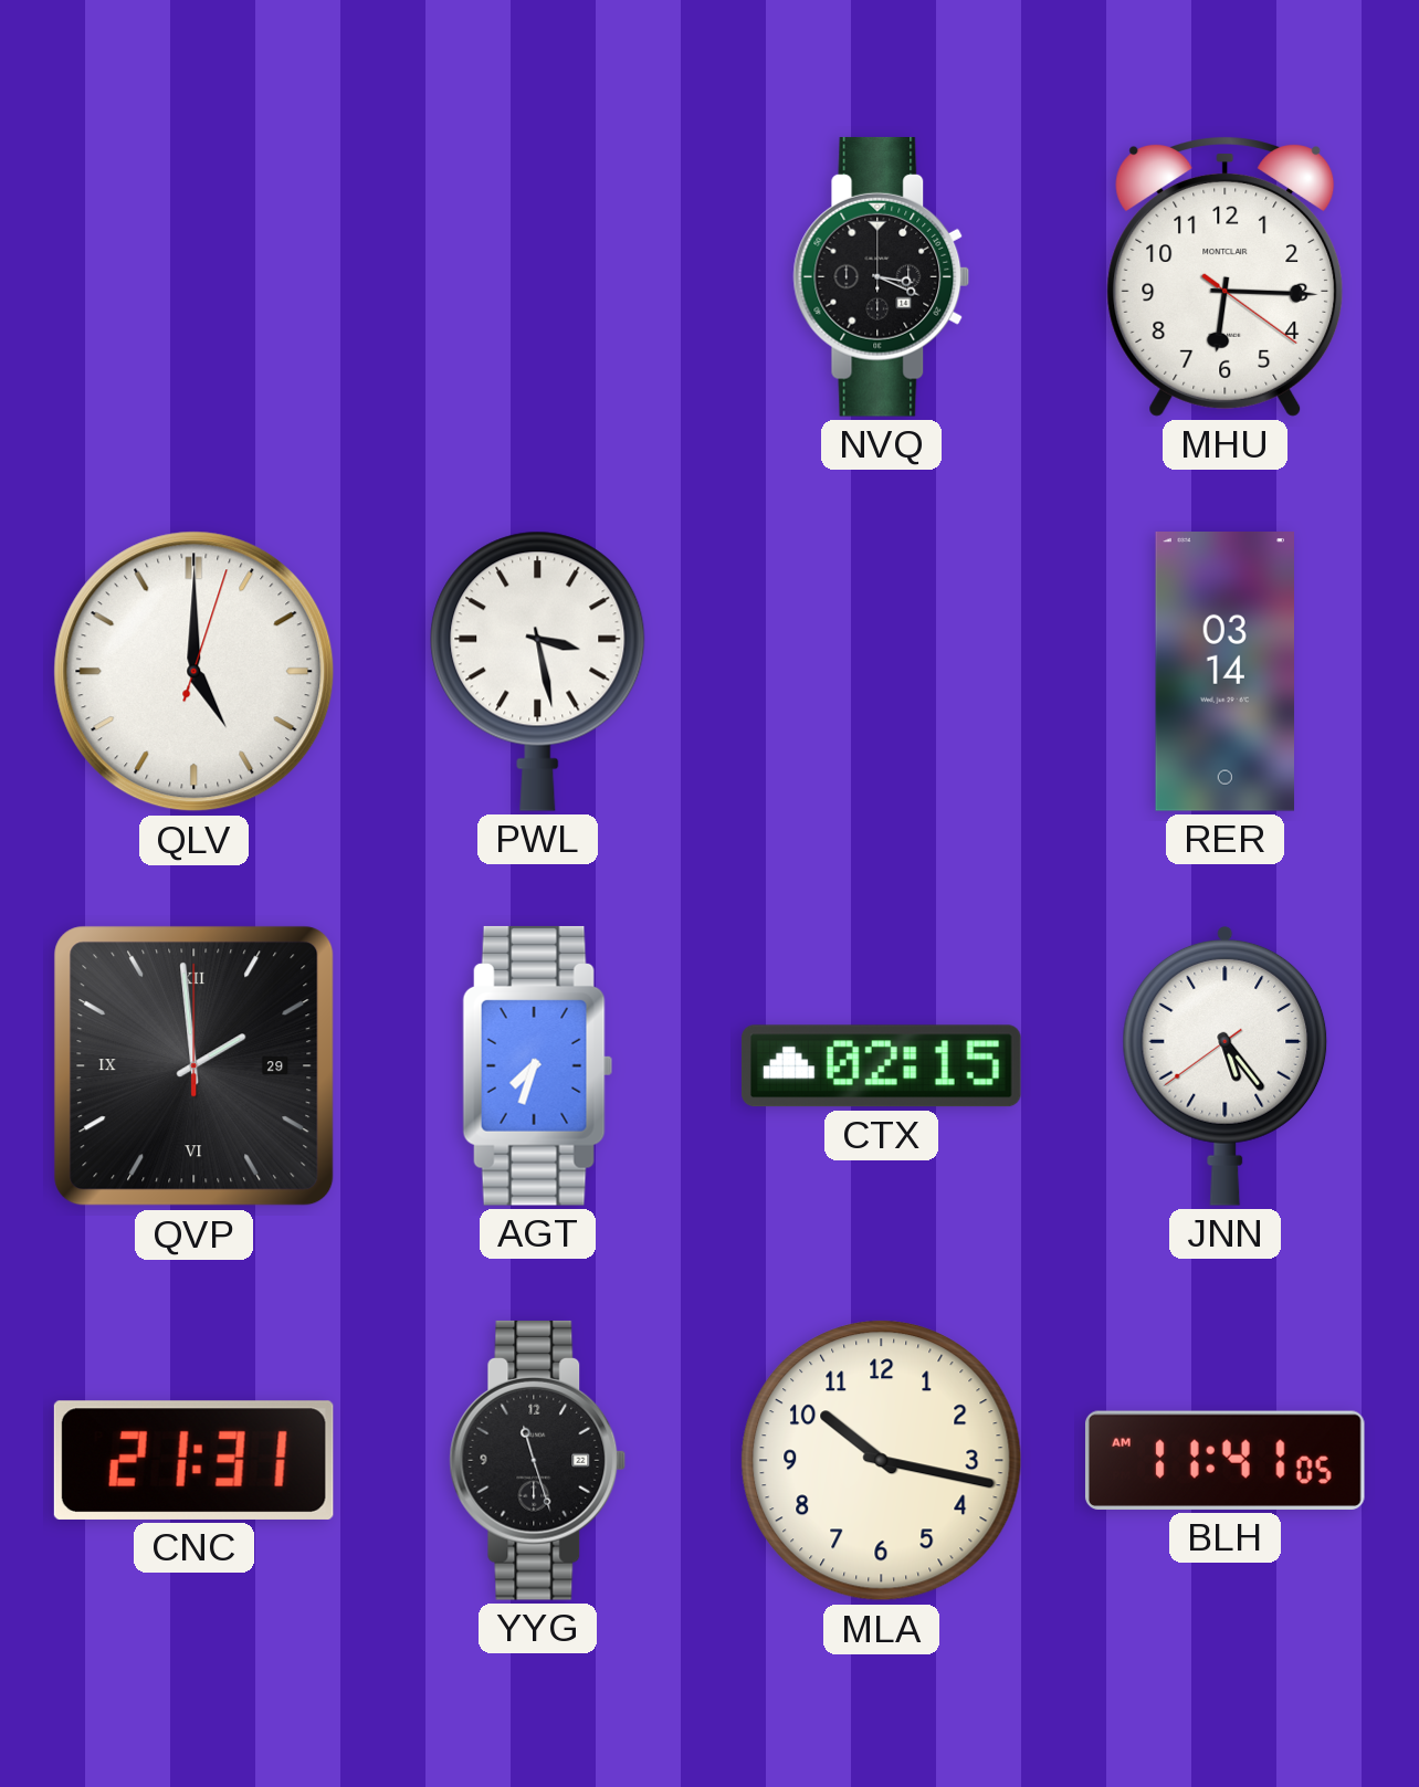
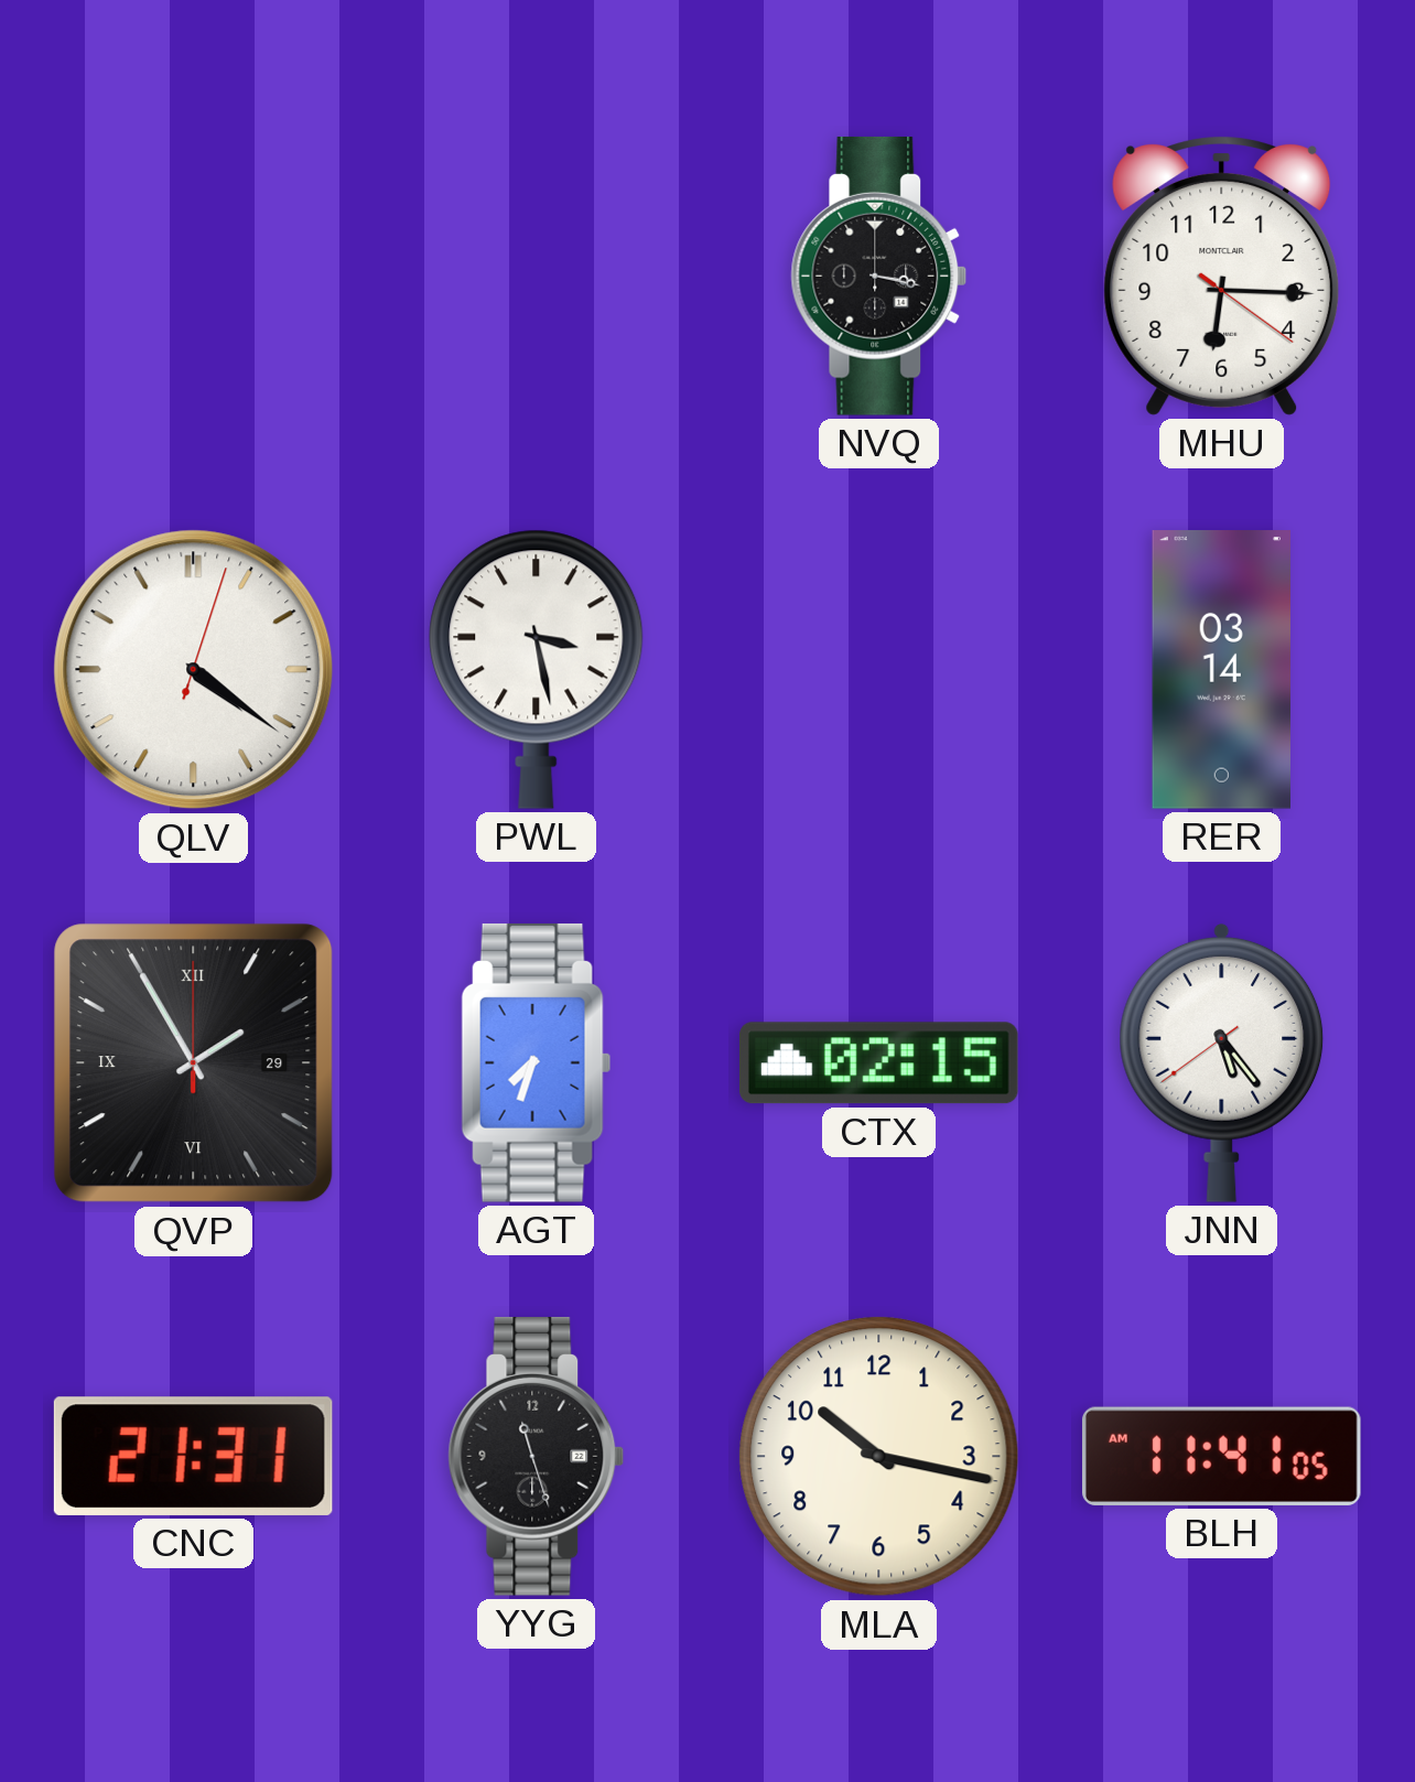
NVQ: 3:19 -> 3:17 (879, 276)
QLV: 5:00 -> 4:21 (194, 670)
QVP: 1:59 -> 1:55 (194, 1063)
